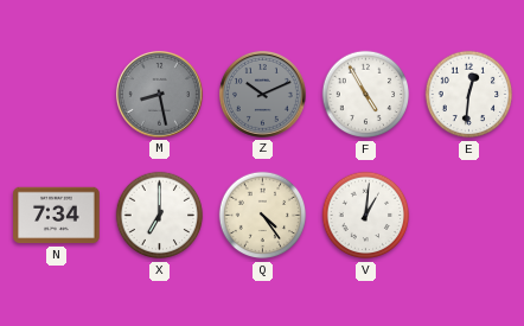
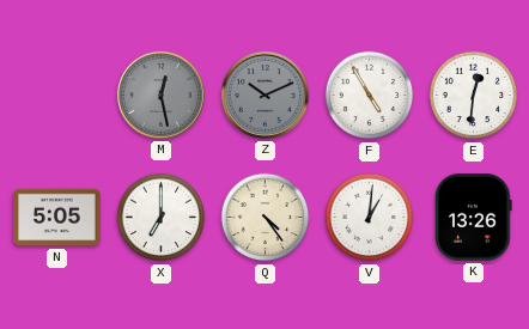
M: 8:28 -> 12:28 (160, 95)
N: 7:34 -> 5:05 (57, 218)
K: none -> 13:26 (474, 218)
